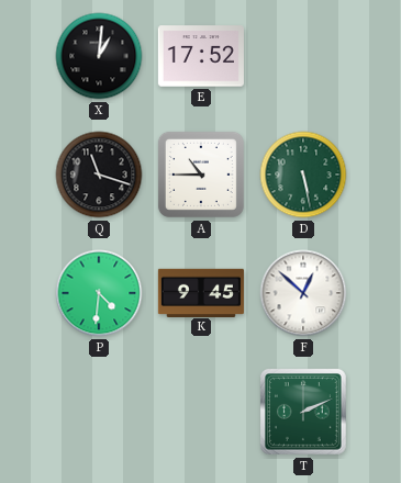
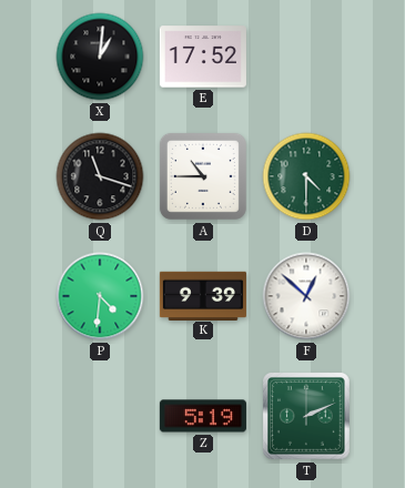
D: 5:28 -> 4:30 (306, 176)
K: 9:45 -> 9:39 (203, 295)
Z: none -> 5:19 (203, 416)
